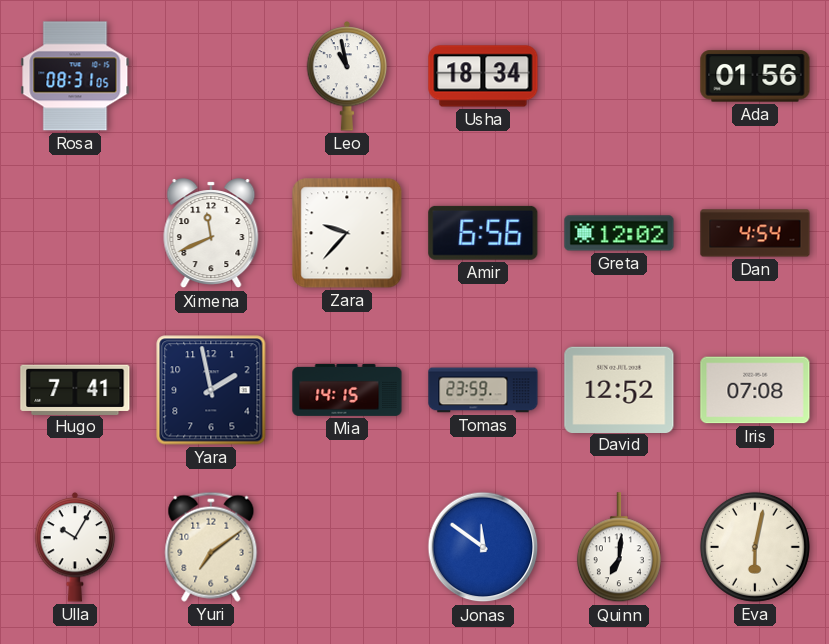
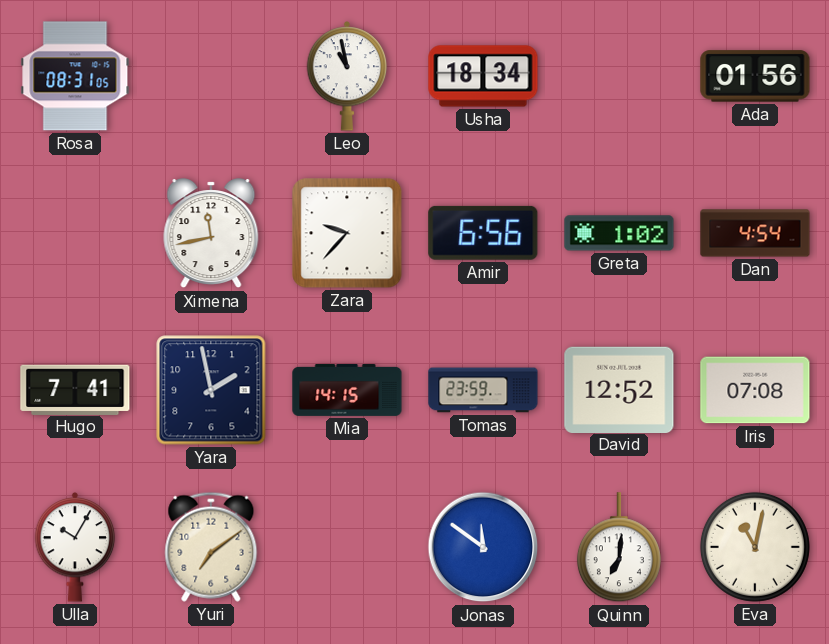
Ximena: 11:41 -> 11:43 (211, 234)
Greta: 12:02 -> 1:02 (619, 233)
Eva: 6:02 -> 11:02 (755, 547)
